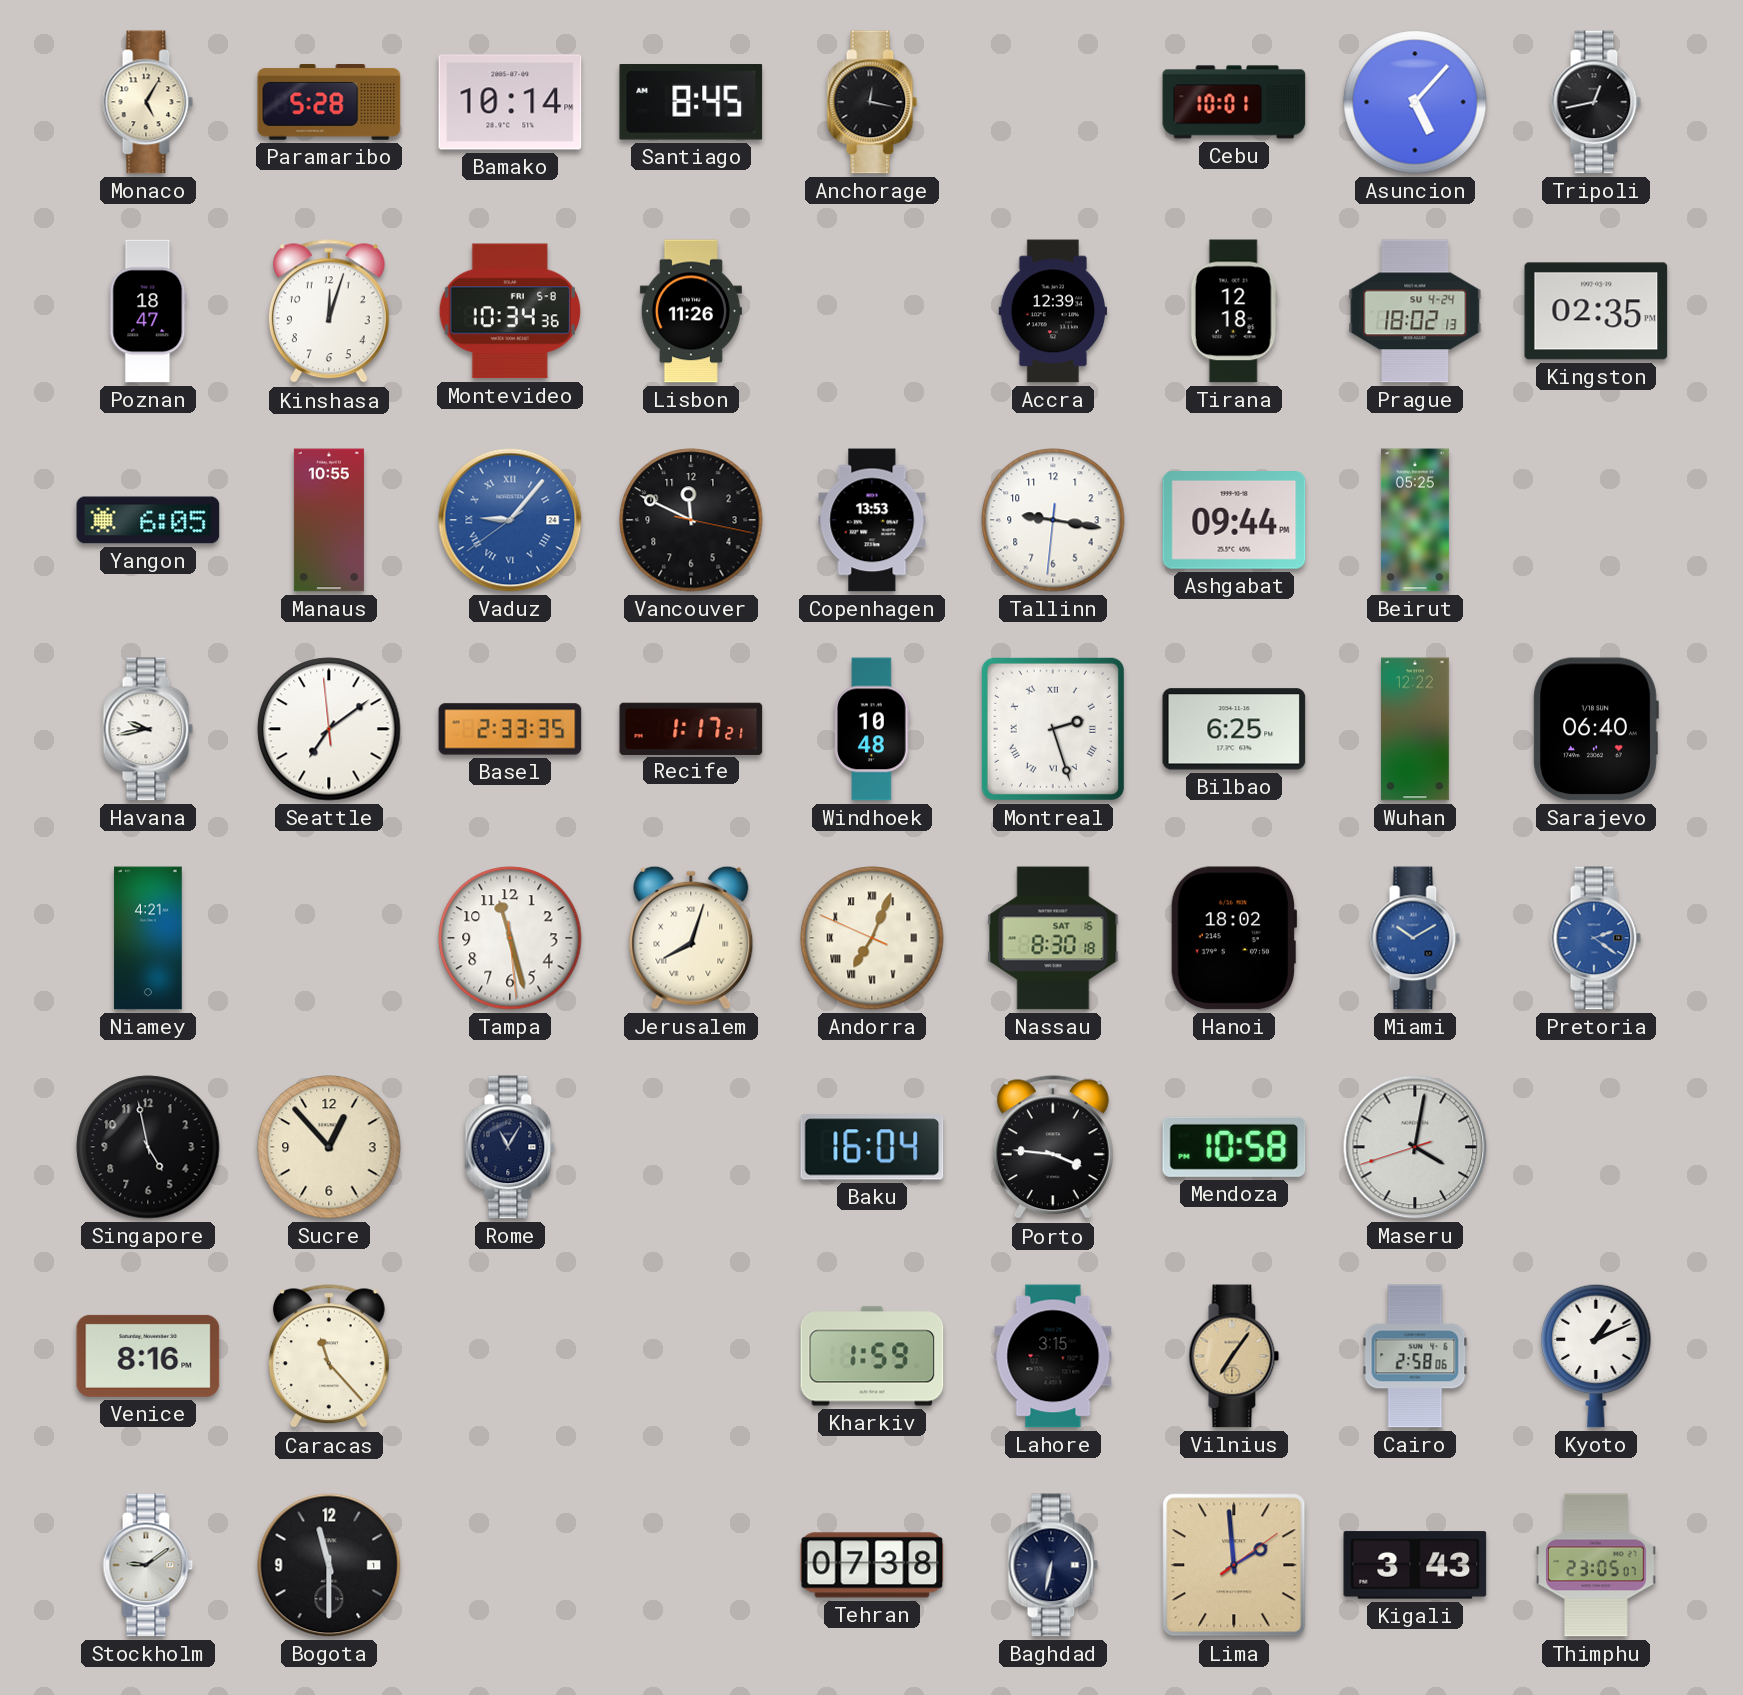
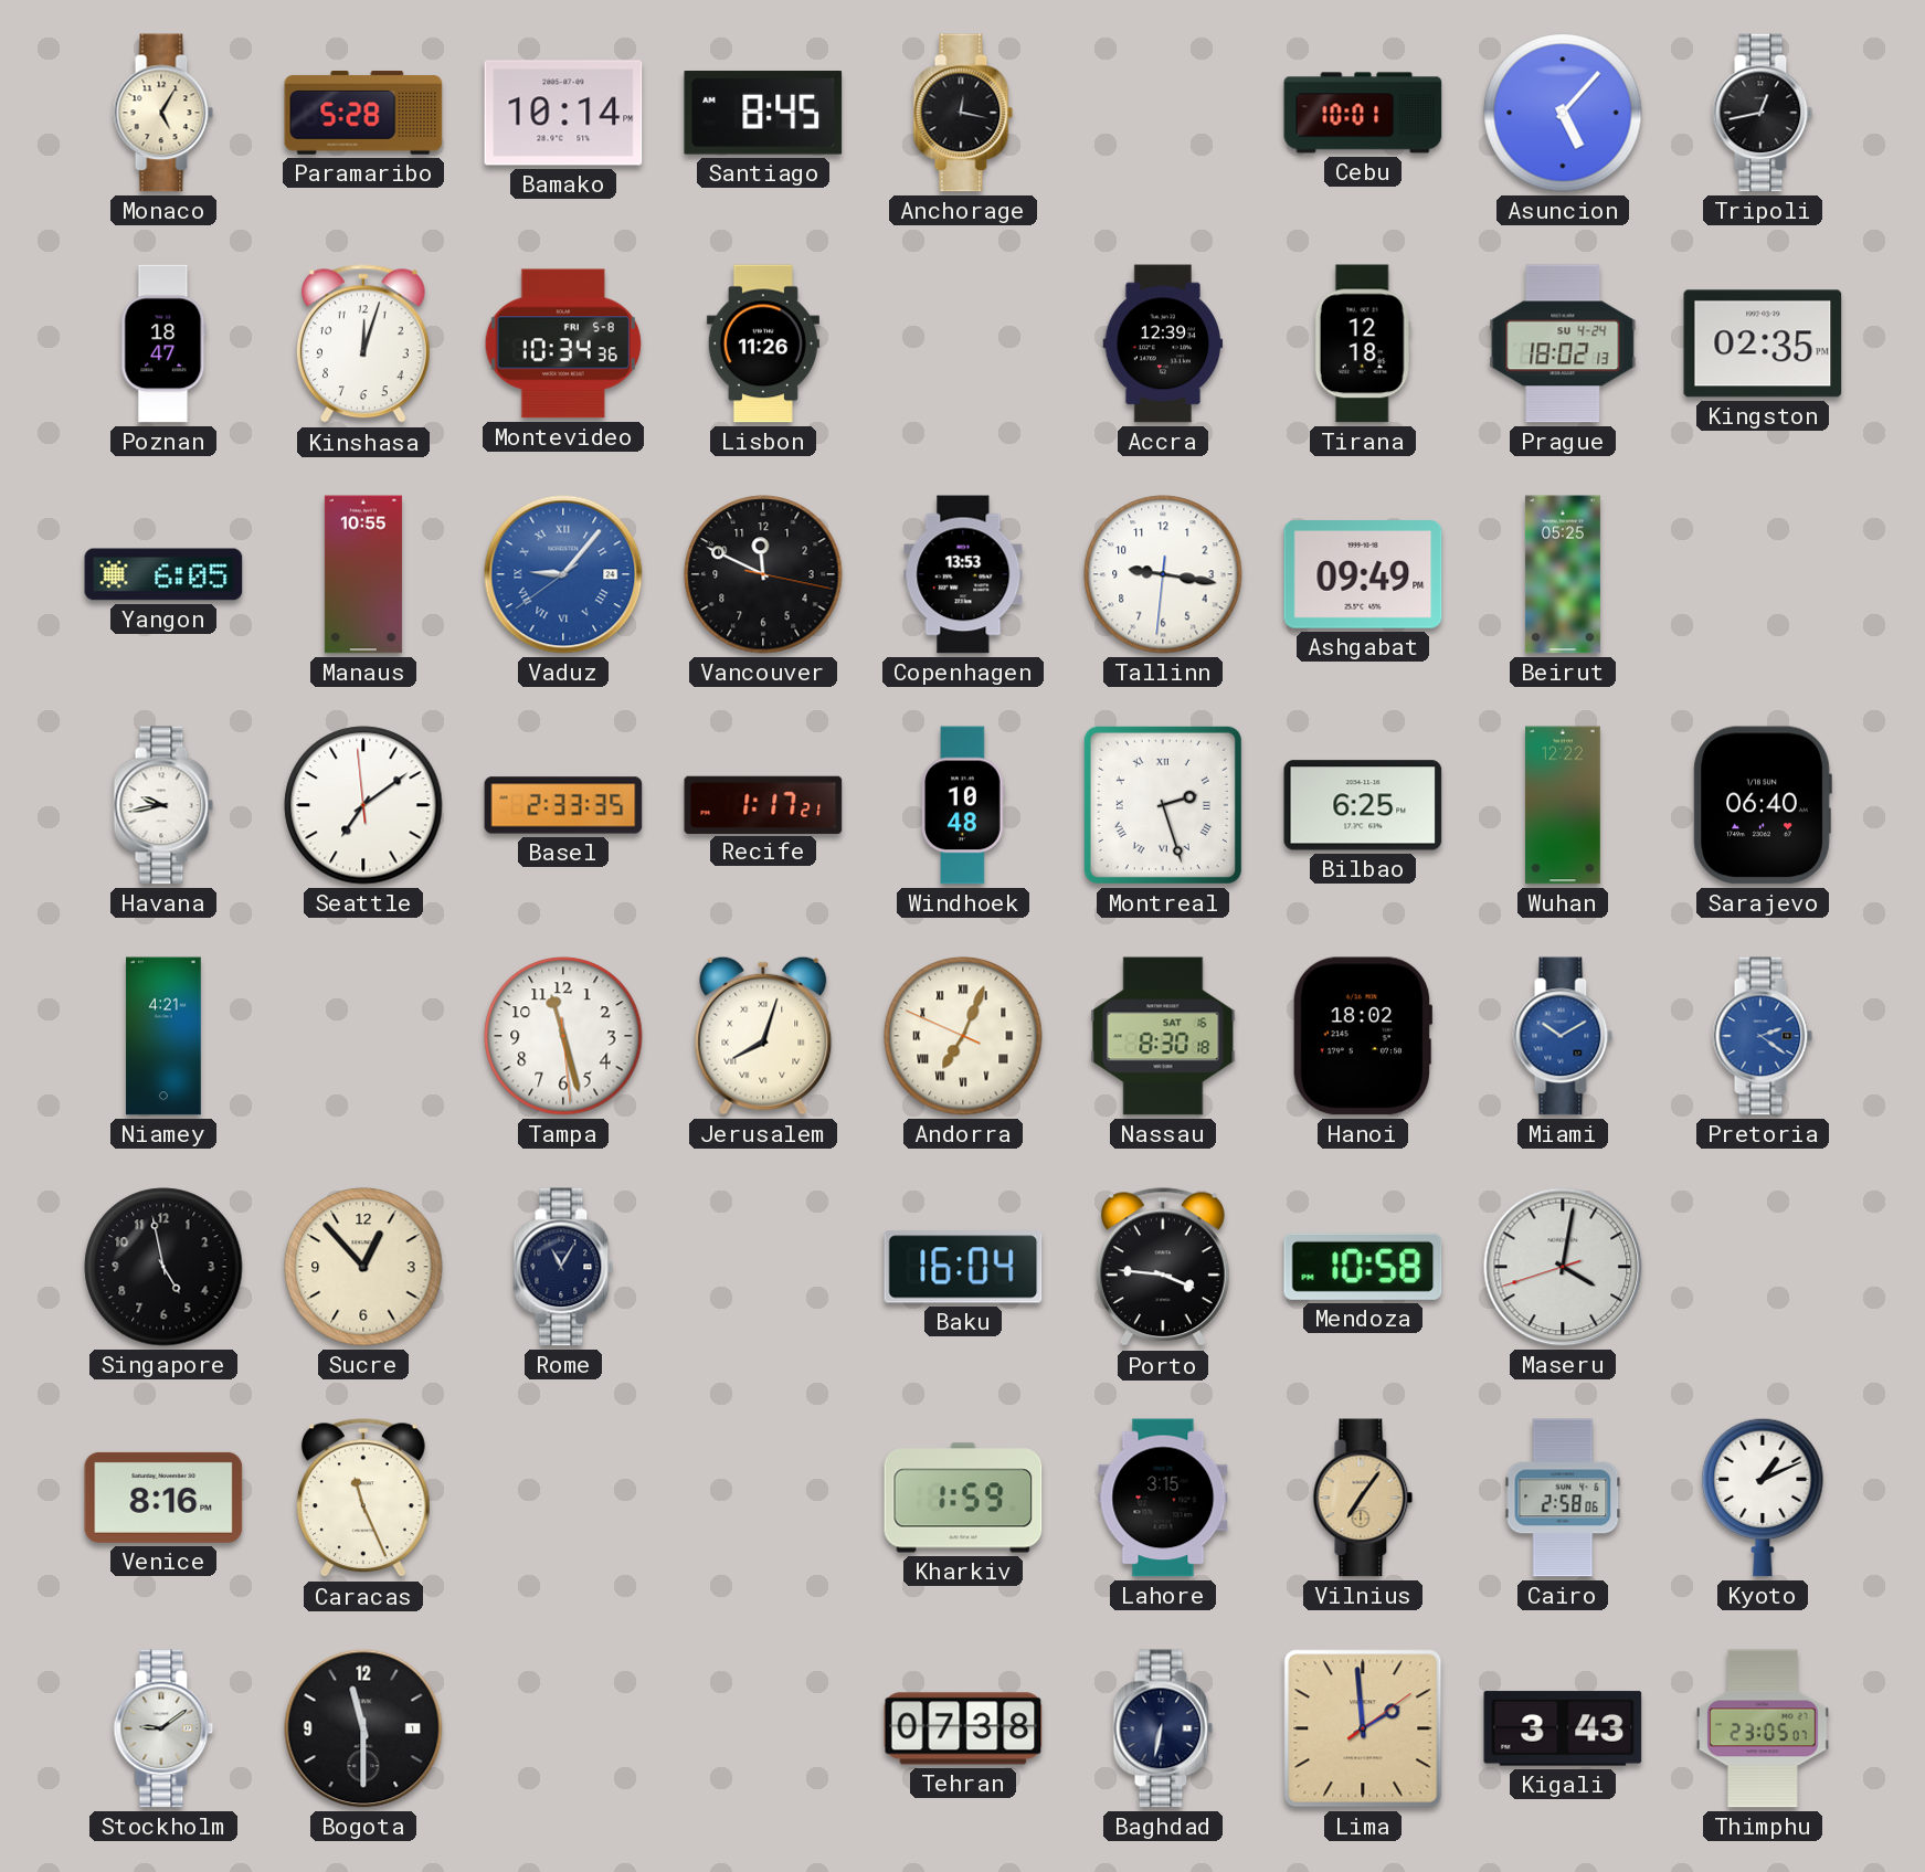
Ashgabat: 09:44 -> 09:49 (1363, 575)
Caracas: 11:23 -> 11:26 (363, 1499)
